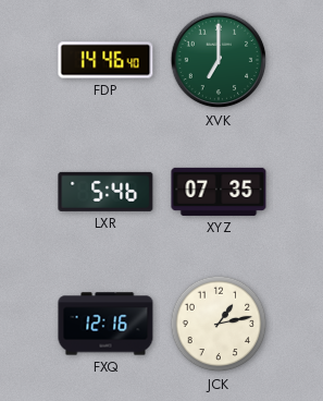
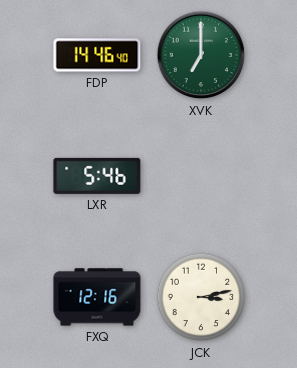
XYZ: 07:35 -> none (219, 192)
JCK: 1:13 -> 3:13 (201, 297)
